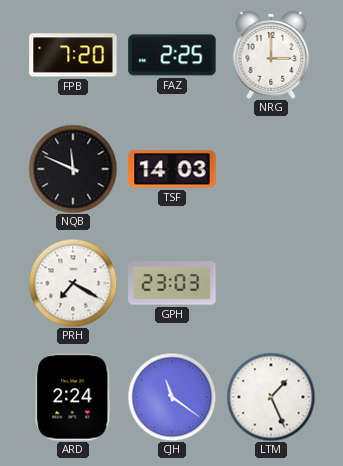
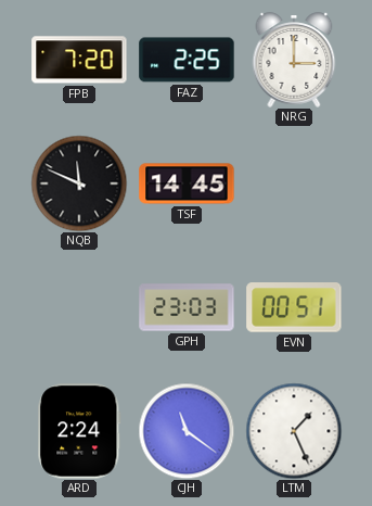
TSF: 14:03 -> 14:45 (187, 184)
PRH: 7:20 -> none (73, 283)
EVN: none -> 00:51 (294, 307)
